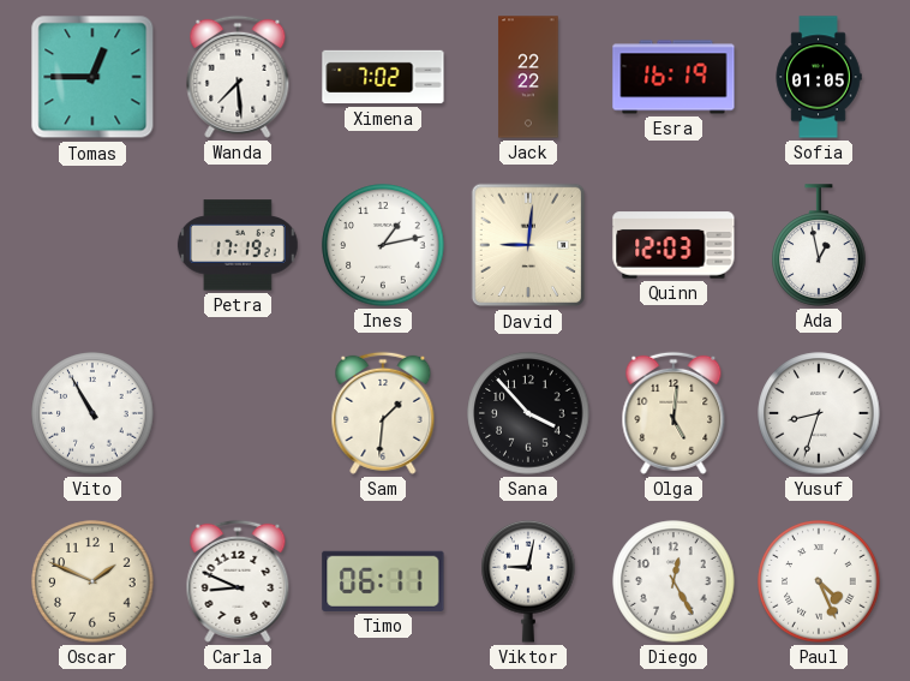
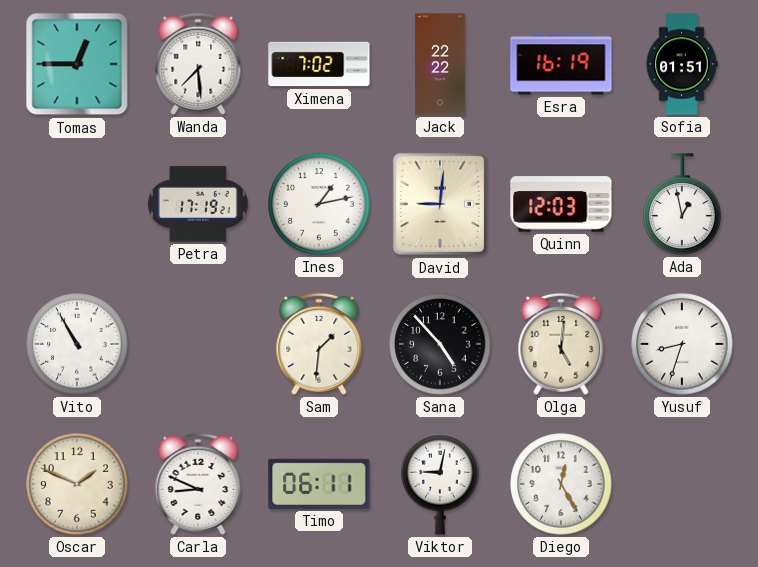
Sofia: 01:05 -> 01:51 (682, 64)
Sana: 3:53 -> 4:53 (440, 344)
Paul: 4:26 -> none (819, 581)
